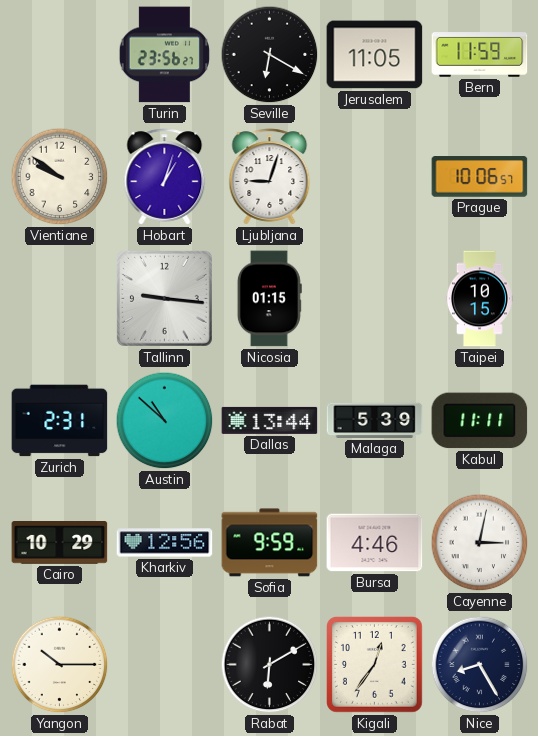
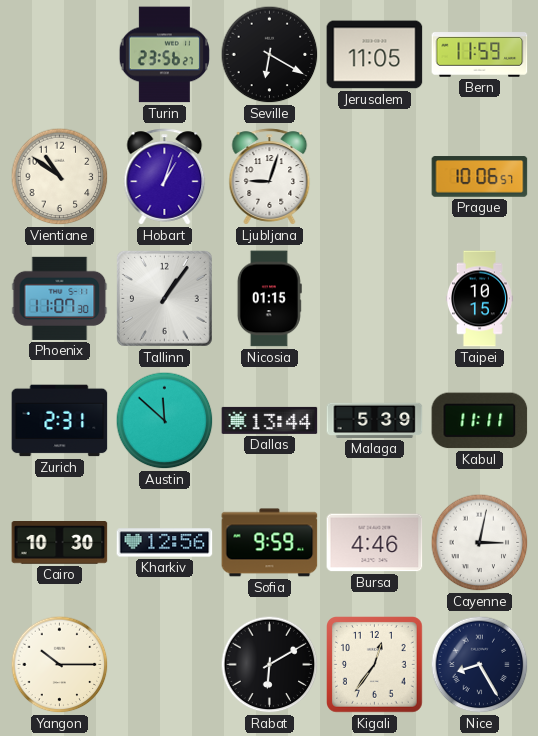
Vientiane: 9:51 -> 10:51 (60, 177)
Phoenix: none -> 11:07 (60, 298)
Tallinn: 9:16 -> 1:06 (164, 298)
Austin: 10:52 -> 11:52 (165, 421)
Cairo: 10:29 -> 10:30 (60, 543)
